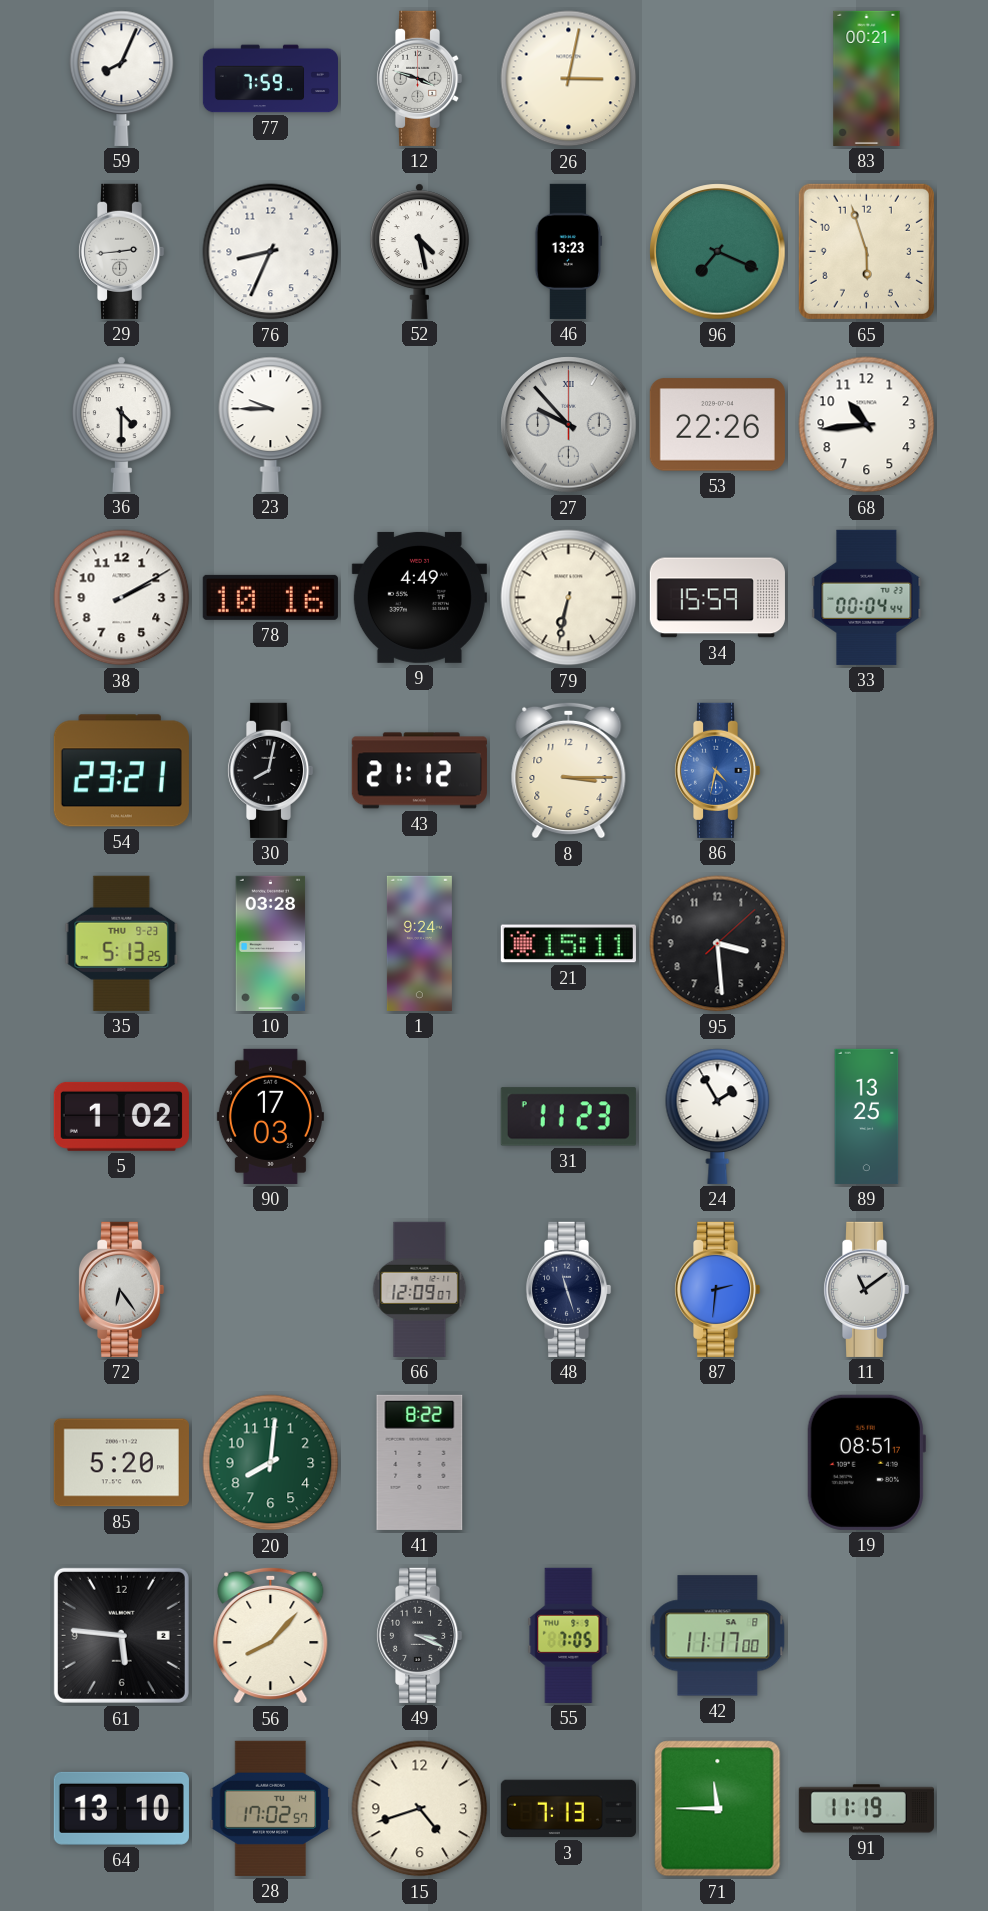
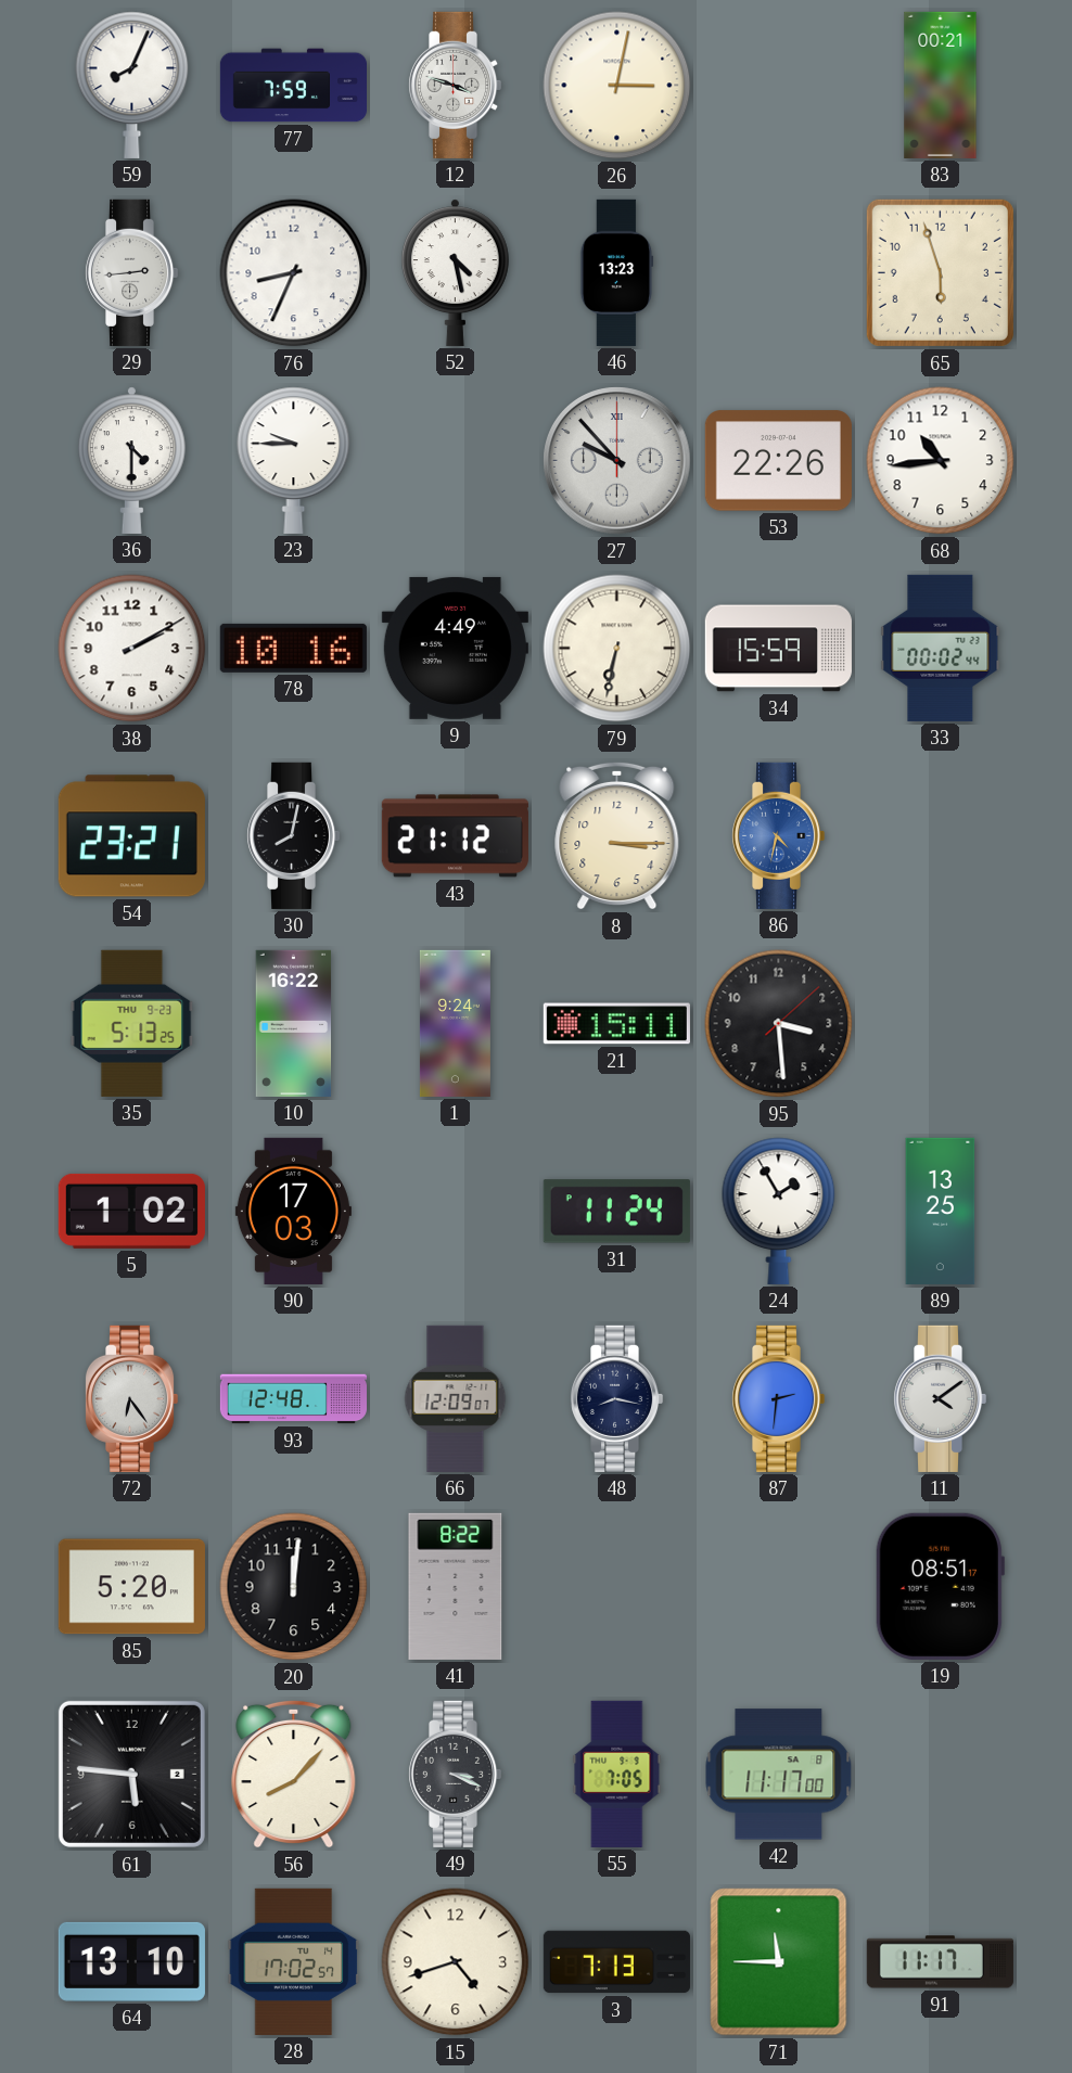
96: 7:19 -> none (718, 252)
33: 00:04 -> 00:02 (941, 648)
10: 03:28 -> 16:22 (294, 1023)
31: 11:23 -> 11:24 (616, 1212)
93: none -> 12:48 (293, 1399)
48: 11:27 -> 8:17 (616, 1398)
11: 11:09 -> 4:09 (940, 1398)
20: 8:01 -> 12:01 (294, 1587)
20 dial: green -> black (294, 1587)
91: 11:19 -> 11:17 (940, 1962)
